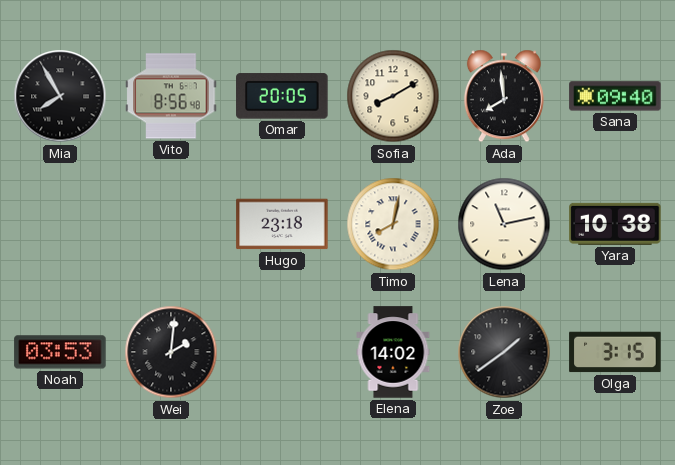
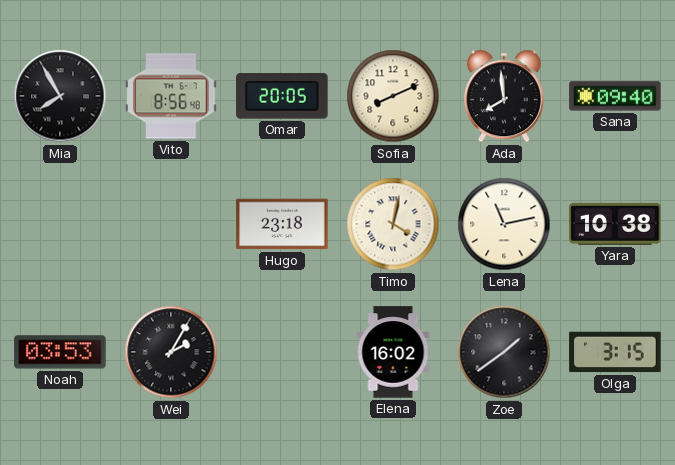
Sofia: 8:10 -> 8:11 (393, 96)
Timo: 8:02 -> 4:02 (393, 224)
Wei: 2:01 -> 2:05 (171, 352)
Elena: 14:02 -> 16:02 (393, 352)
